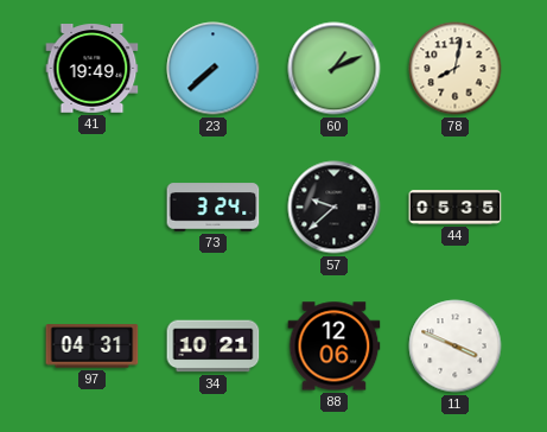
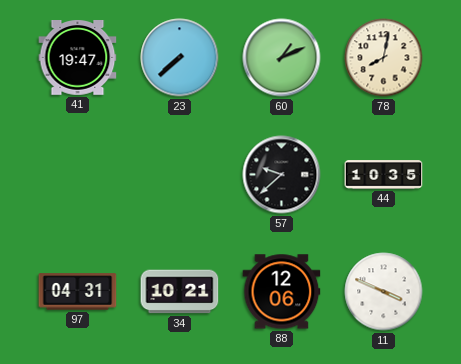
41: 19:49 -> 19:47 (78, 58)
73: 3:24 -> none (214, 208)
44: 05:35 -> 10:35 (384, 175)
